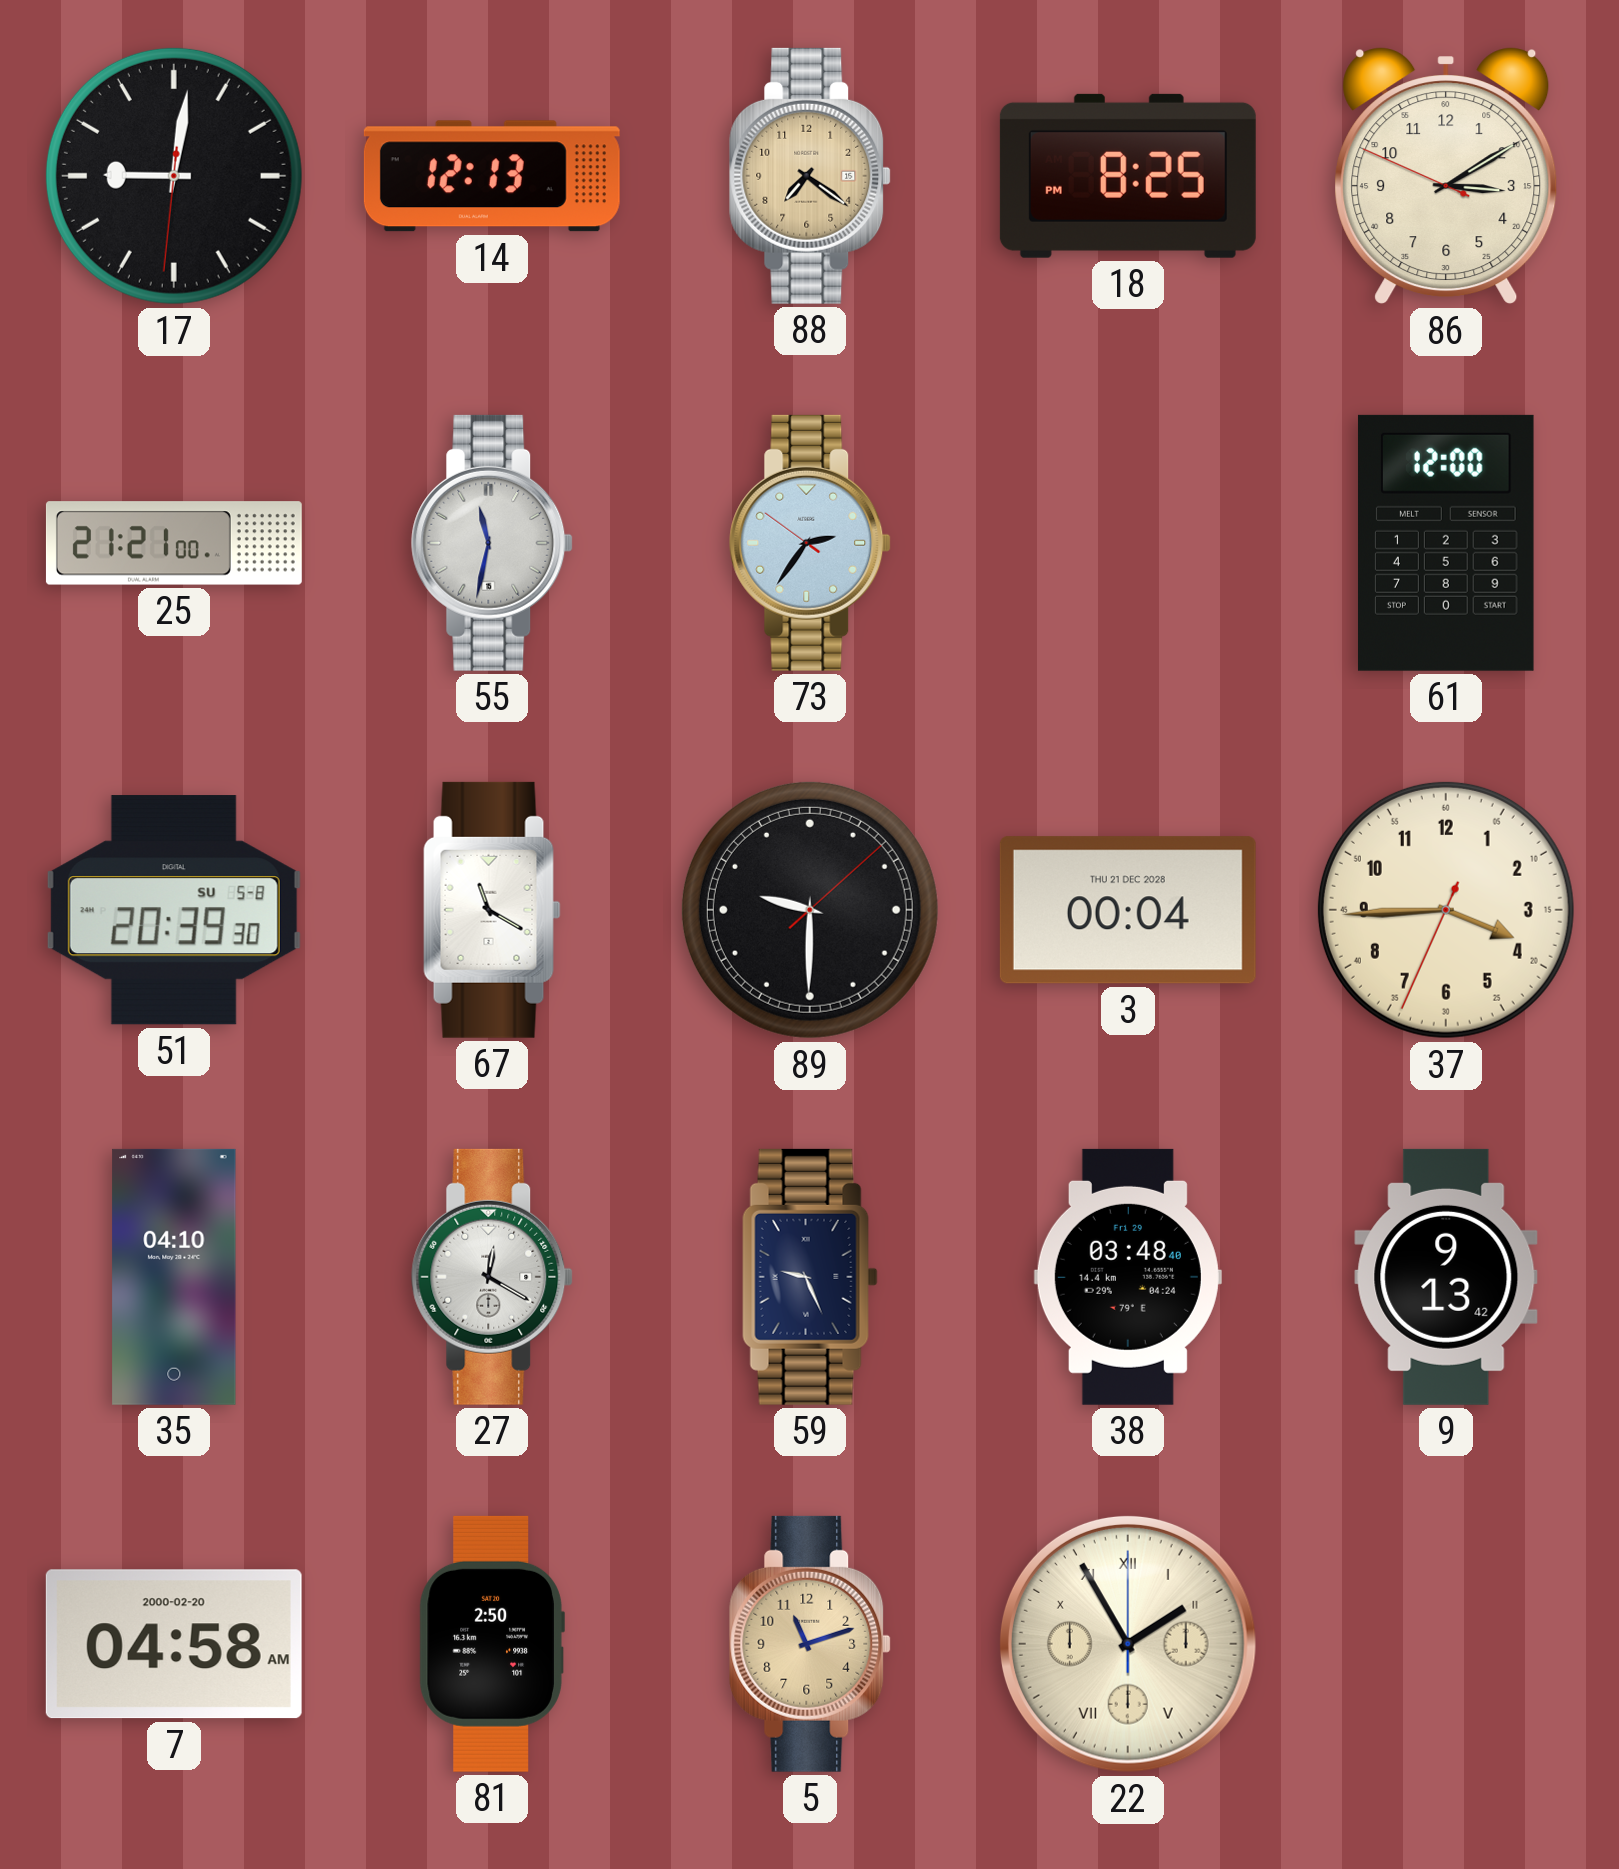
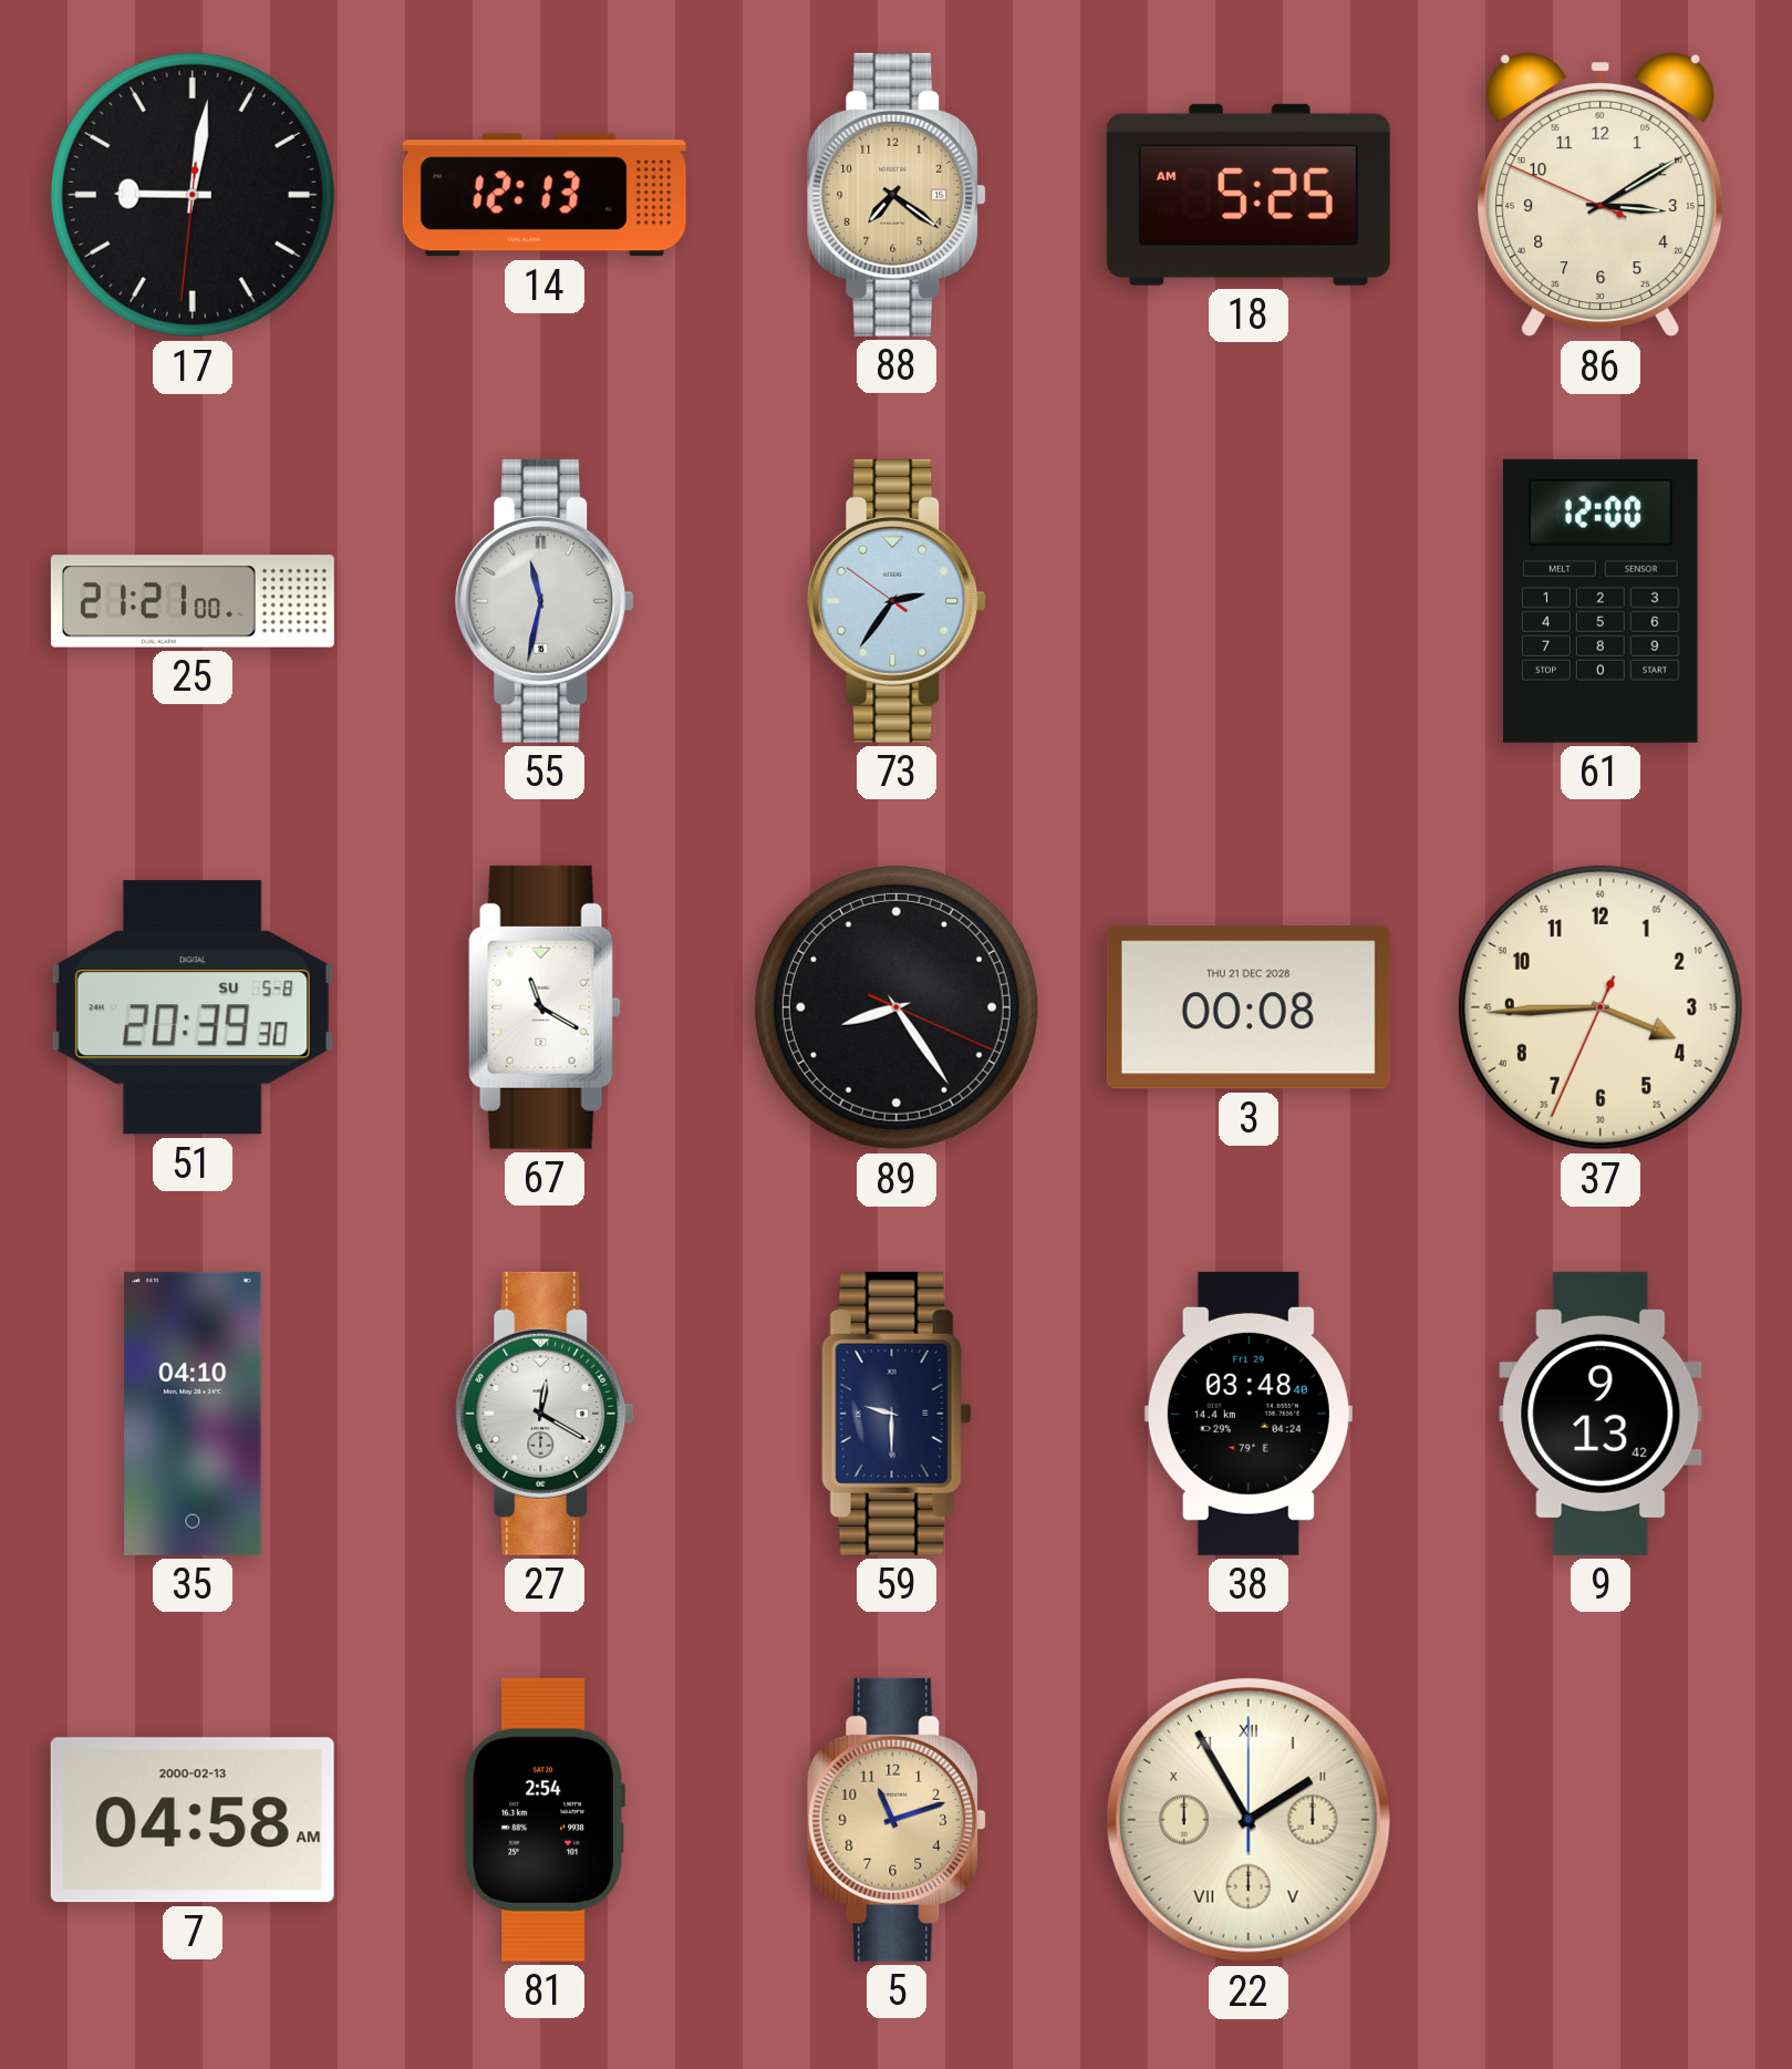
18: 8:25 -> 5:25 (1249, 195)
89: 9:30 -> 8:24 (897, 1007)
3: 00:04 -> 00:08 (1249, 1007)
59: 9:26 -> 9:30 (897, 1414)
7 date: 2000-02-20 -> 2000-02-13 (193, 1820)
81: 2:50 -> 2:54 (545, 1820)
